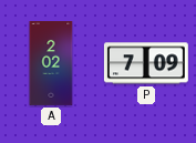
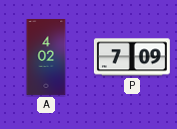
A: 2:02 -> 4:02 (46, 58)
